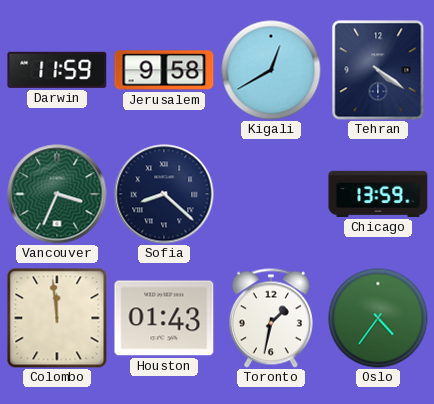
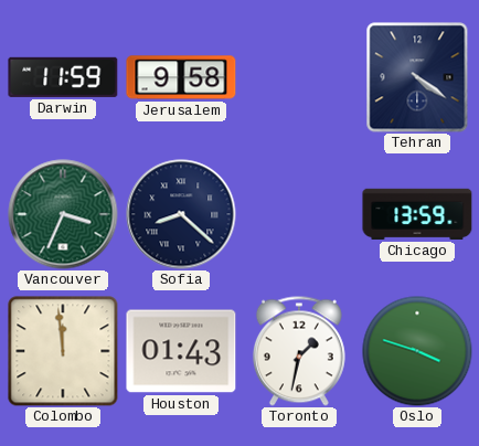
Kigali: 12:40 -> none (271, 70)
Oslo: 4:36 -> 3:48 (417, 351)
